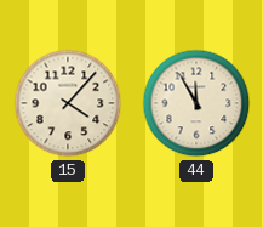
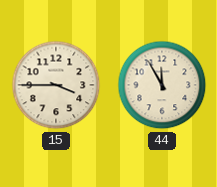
15: 4:07 -> 3:45 (56, 85)
